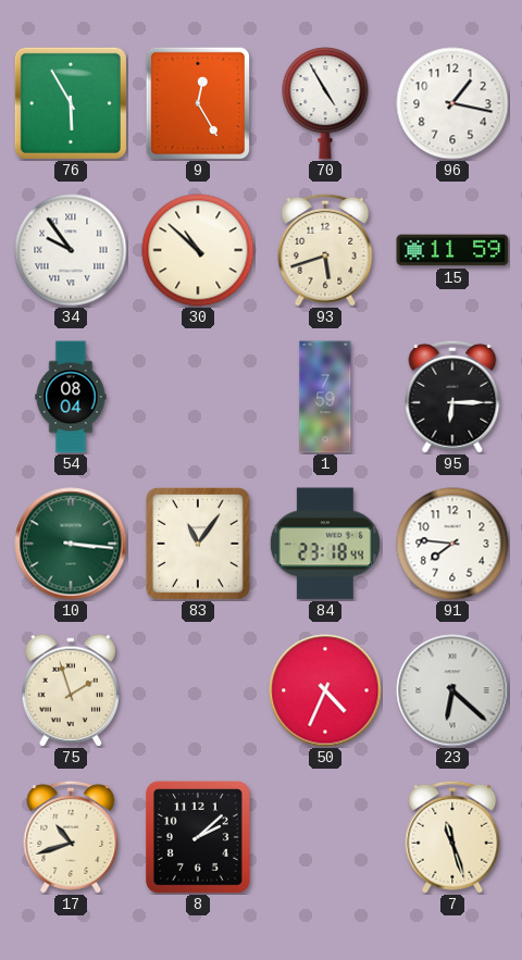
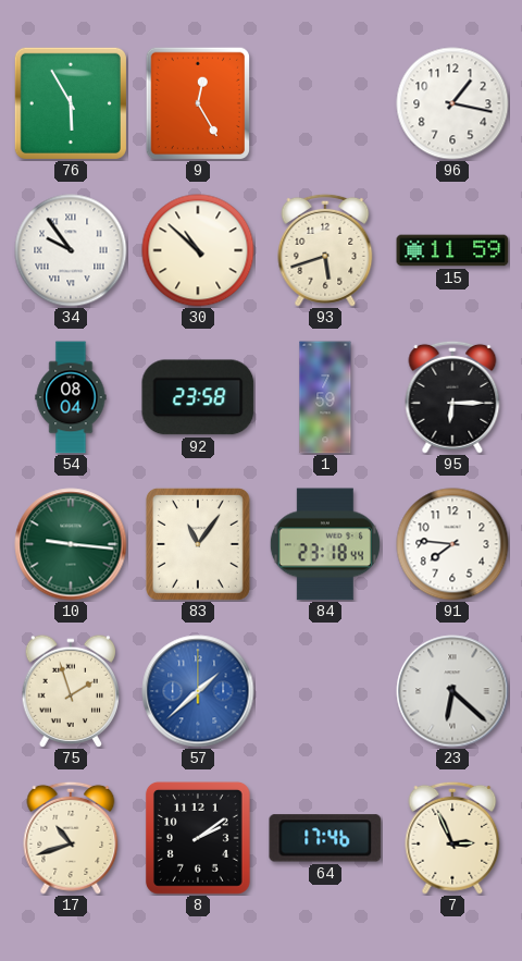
70: 4:55 -> none (325, 103)
92: none -> 23:58 (198, 397)
10: 3:16 -> 9:16 (71, 544)
57: none -> 1:38 (198, 691)
50: 4:34 -> none (325, 690)
8: 2:08 -> 2:09 (198, 838)
64: none -> 17:46 (325, 838)
7: 11:27 -> 2:56 (452, 838)
